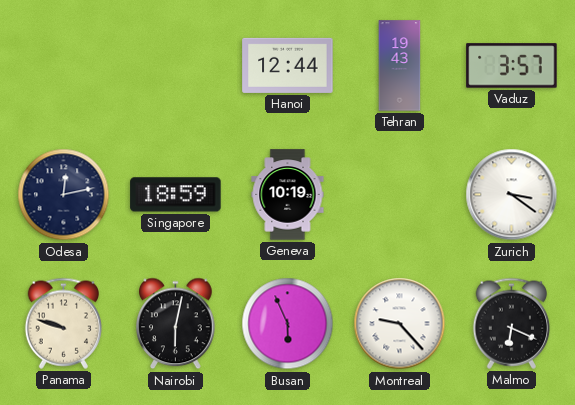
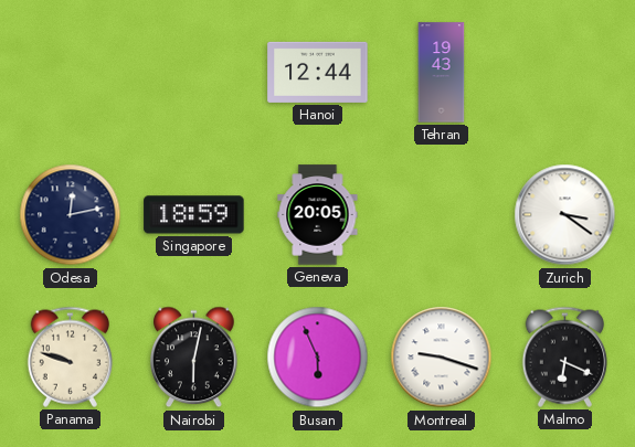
Vaduz: 3:57 -> none (512, 66)
Geneva: 10:19 -> 20:05 (318, 215)
Montreal: 9:23 -> 9:18 (442, 358)
